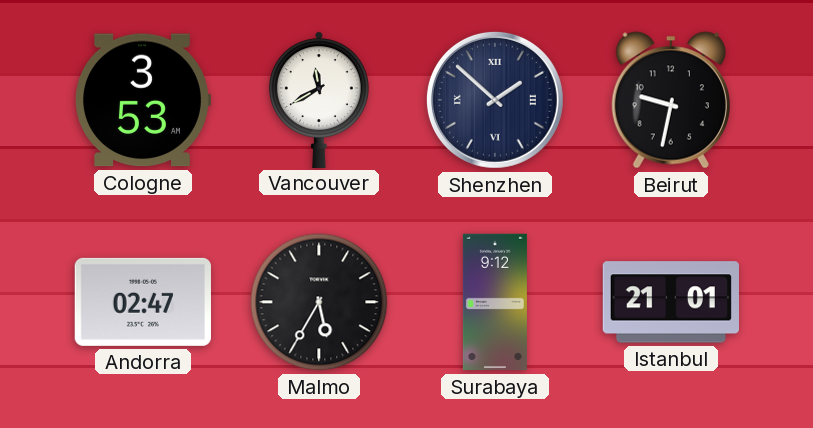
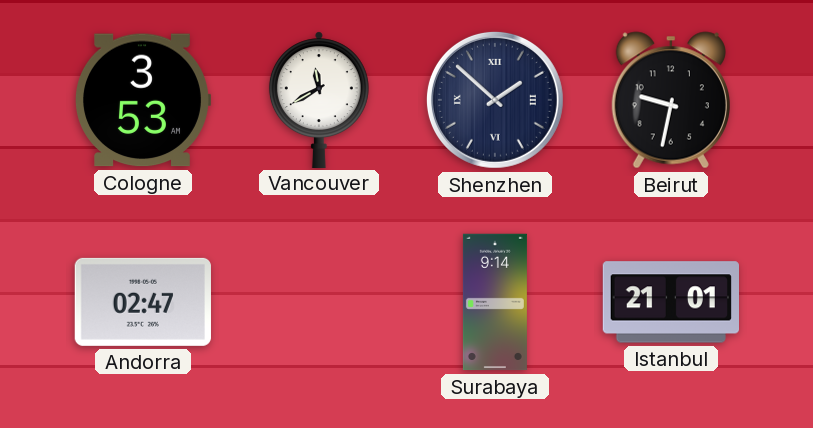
Malmo: 5:35 -> none (319, 302)
Surabaya: 9:12 -> 9:14 (495, 302)
